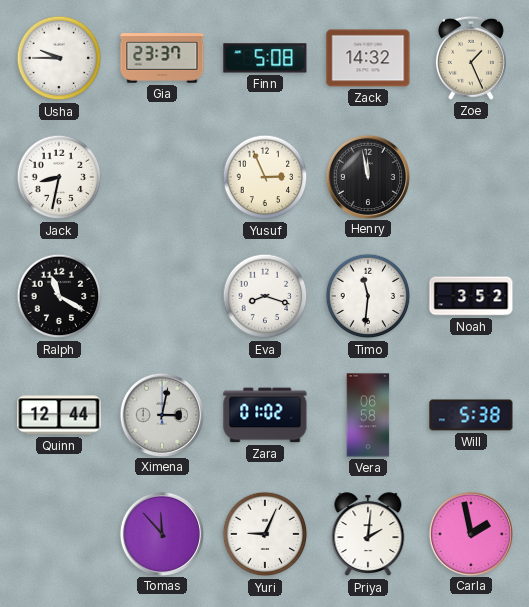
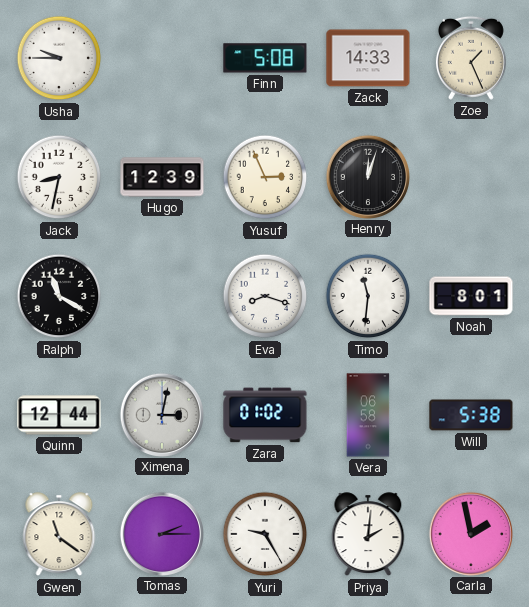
Gia: 23:37 -> none (162, 58)
Zack: 14:32 -> 14:33 (368, 58)
Hugo: none -> 12:39 (162, 177)
Henry: 11:58 -> 12:03 (367, 176)
Noah: 3:52 -> 8:01 (471, 296)
Gwen: none -> 11:21 (59, 535)
Tomas: 11:53 -> 2:15 (161, 533)
Yuri: 9:04 -> 9:25 (265, 534)
